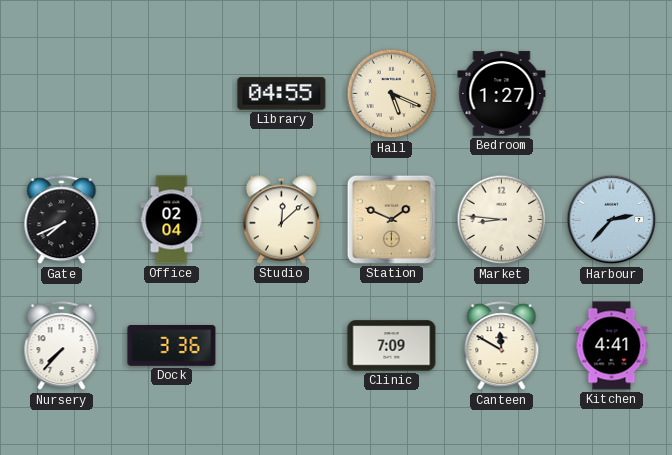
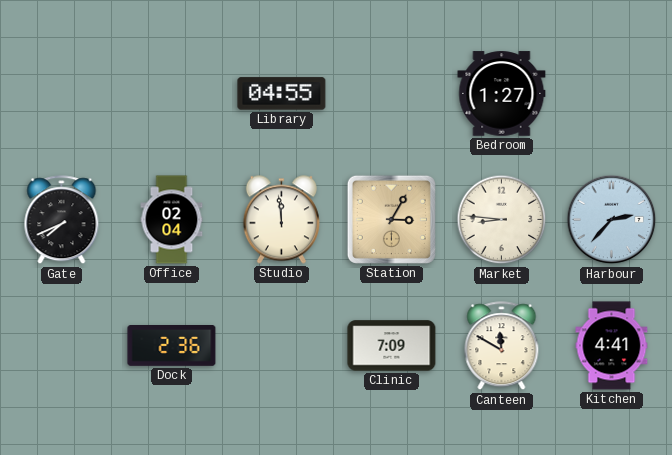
Hall: 5:19 -> none (392, 94)
Studio: 12:08 -> 11:59 (281, 220)
Station: 1:49 -> 3:05 (391, 219)
Nursery: 7:37 -> none (62, 346)
Dock: 3:36 -> 2:36 (172, 346)
